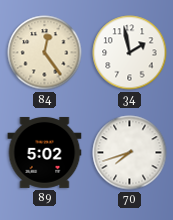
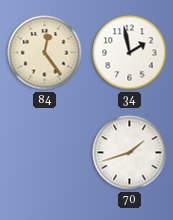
89: 5:02 -> none (45, 152)
70: 7:42 -> 1:42 (130, 153)
